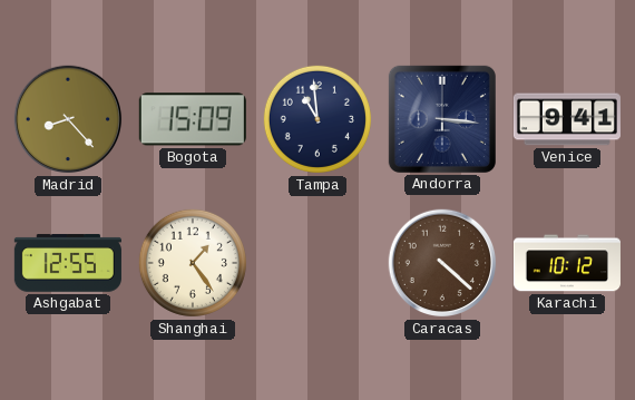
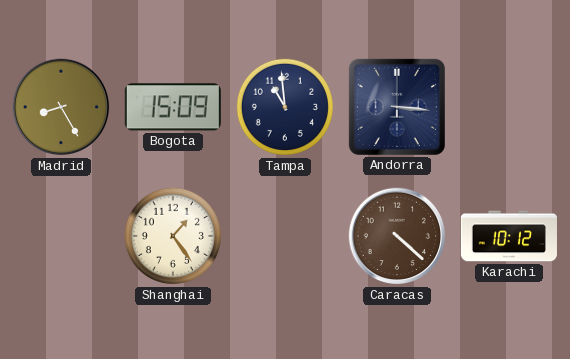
Madrid: 8:23 -> 8:25 (61, 107)
Venice: 9:41 -> none (567, 119)
Ashgabat: 12:55 -> none (68, 263)
